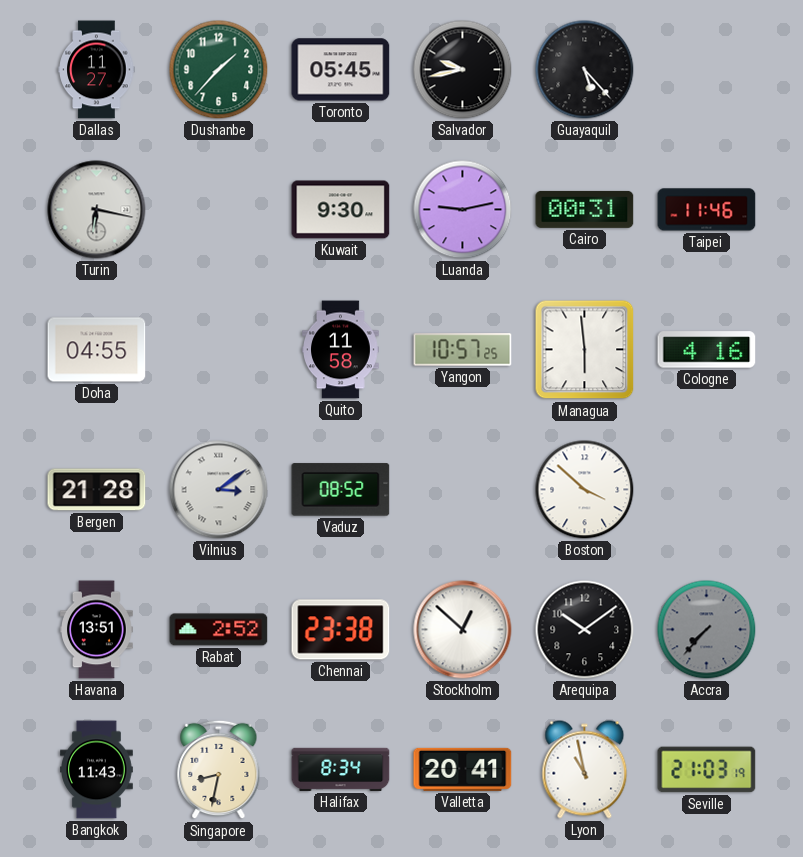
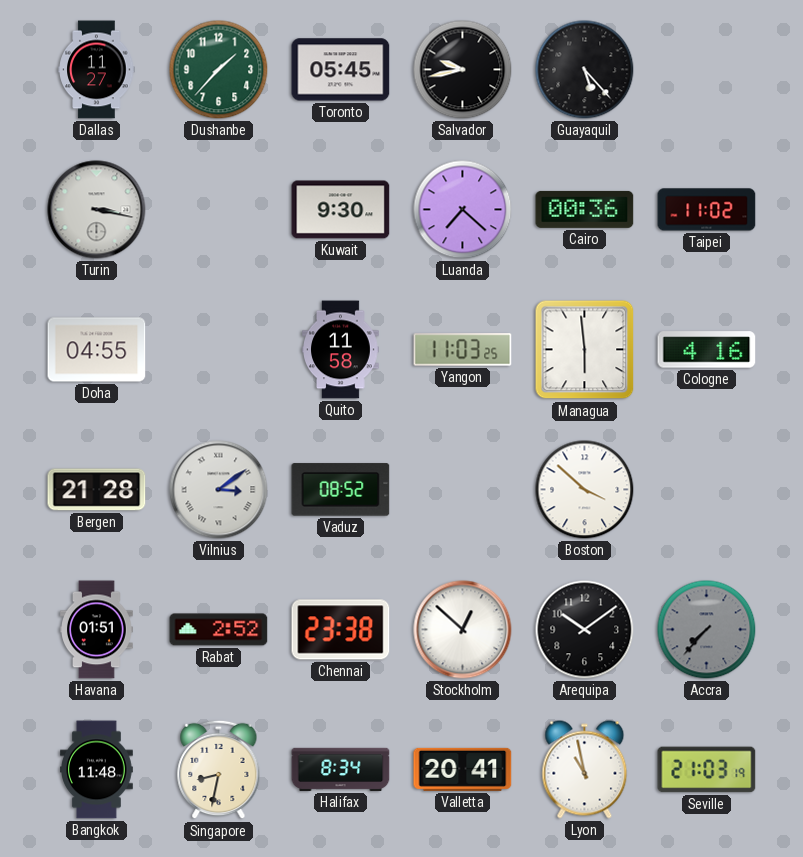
Turin: 6:17 -> 3:17 (97, 210)
Luanda: 9:13 -> 7:22 (463, 210)
Cairo: 00:31 -> 00:36 (585, 209)
Taipei: 11:46 -> 11:02 (707, 210)
Yangon: 10:57 -> 11:03 (463, 350)
Havana: 13:51 -> 01:51 (97, 630)
Bangkok: 11:43 -> 11:48 (97, 770)
